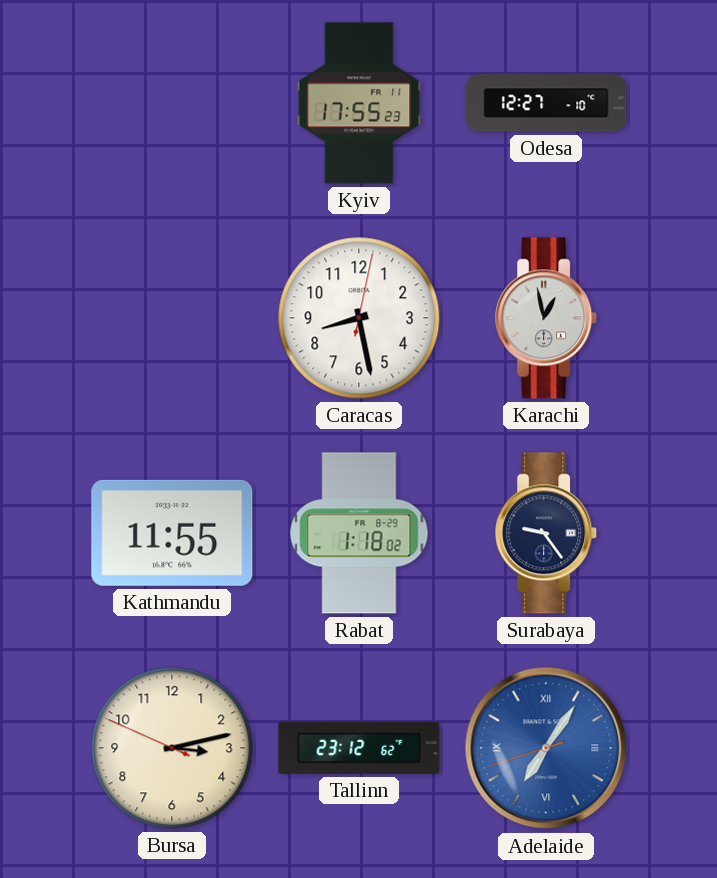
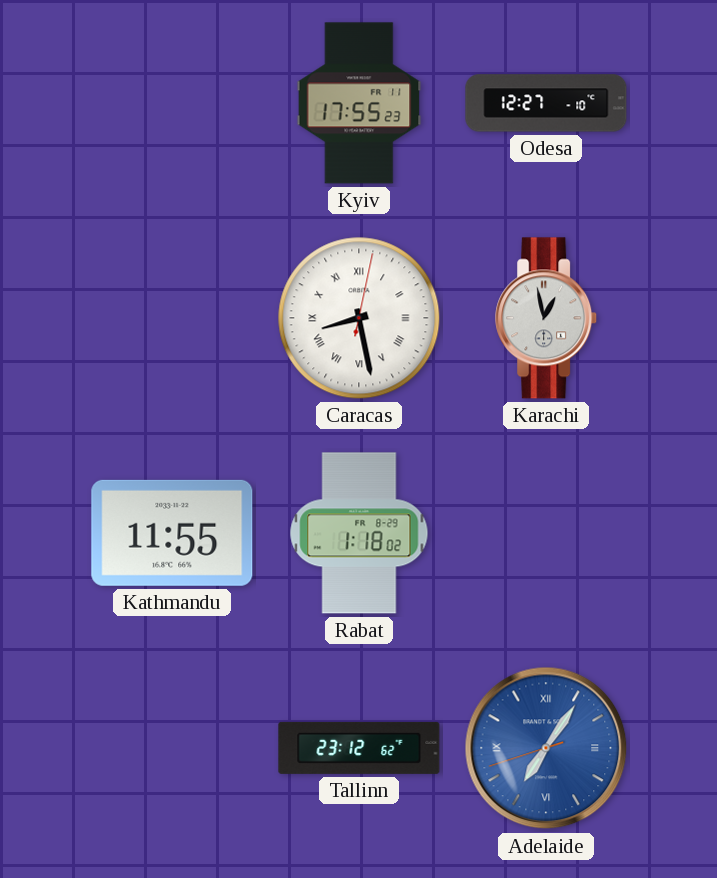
Caracas numerals: Arabic -> Roman (359, 318)
Surabaya: 9:24 -> none (547, 533)
Bursa: 3:12 -> none (172, 748)
